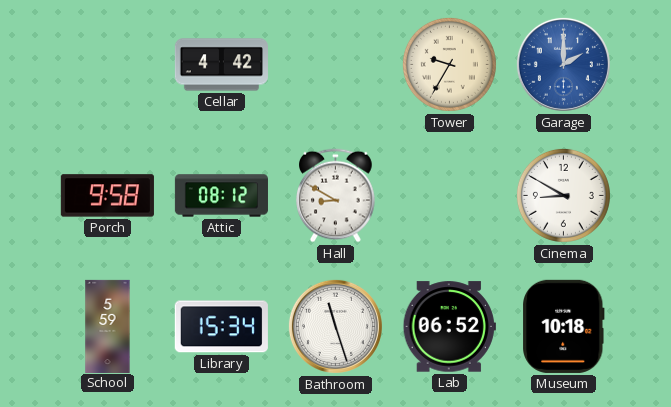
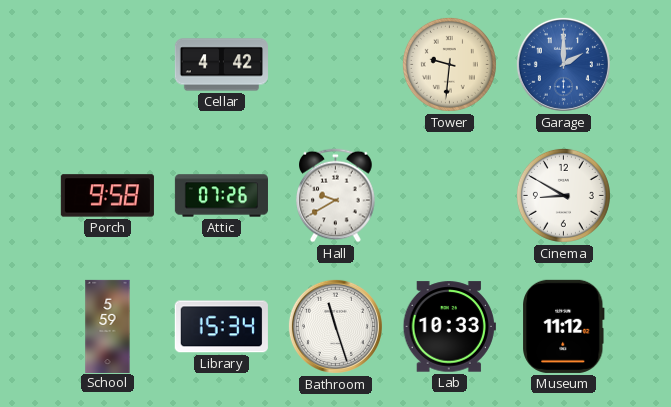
Tower: 9:35 -> 9:31 (449, 64)
Attic: 08:12 -> 07:26 (221, 196)
Hall: 8:50 -> 9:40 (336, 196)
Lab: 06:52 -> 10:33 (449, 327)
Museum: 10:18 -> 11:12 (564, 326)
